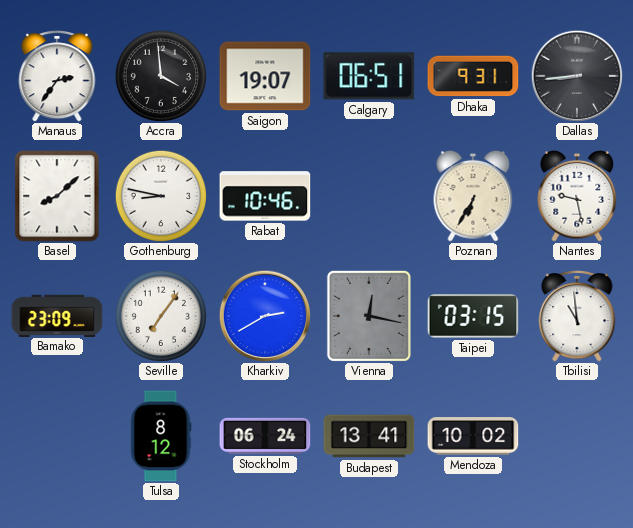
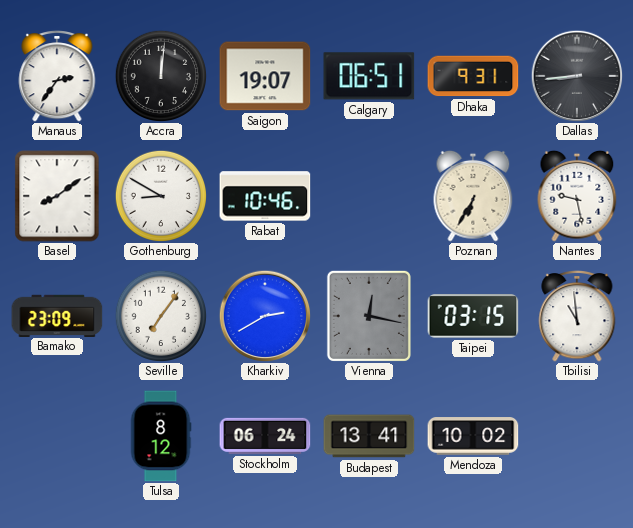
Accra: 3:59 -> 12:01 (160, 75)
Basel: 8:08 -> 8:09 (57, 196)
Gothenburg: 8:47 -> 8:50 (160, 195)
